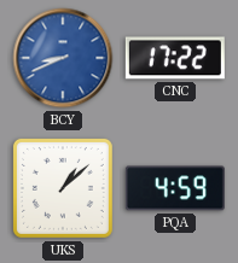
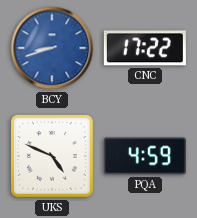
BCY: 8:41 -> 8:42 (52, 48)
UKS: 1:08 -> 4:49 (52, 156)
